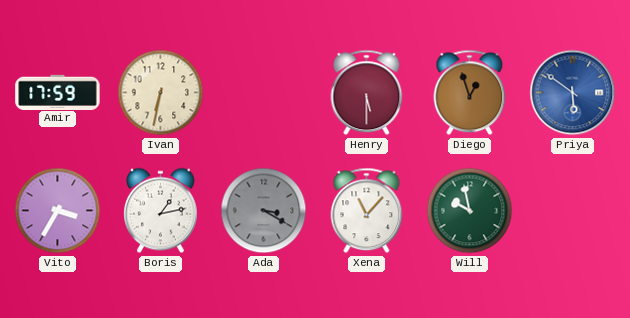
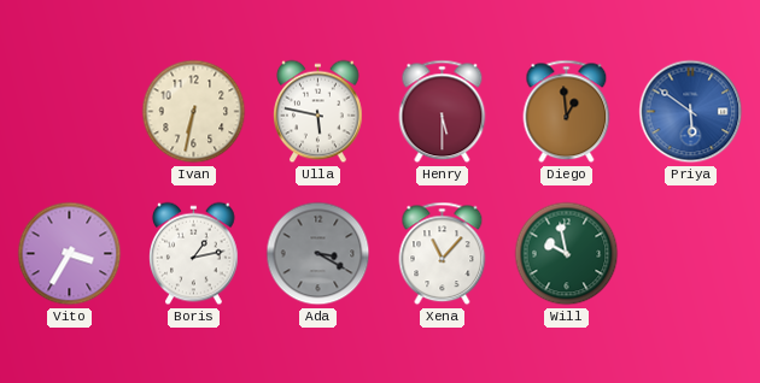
Amir: 17:59 -> none (58, 92)
Ulla: none -> 5:47 (318, 112)
Diego: 12:57 -> 12:59 (567, 112)
